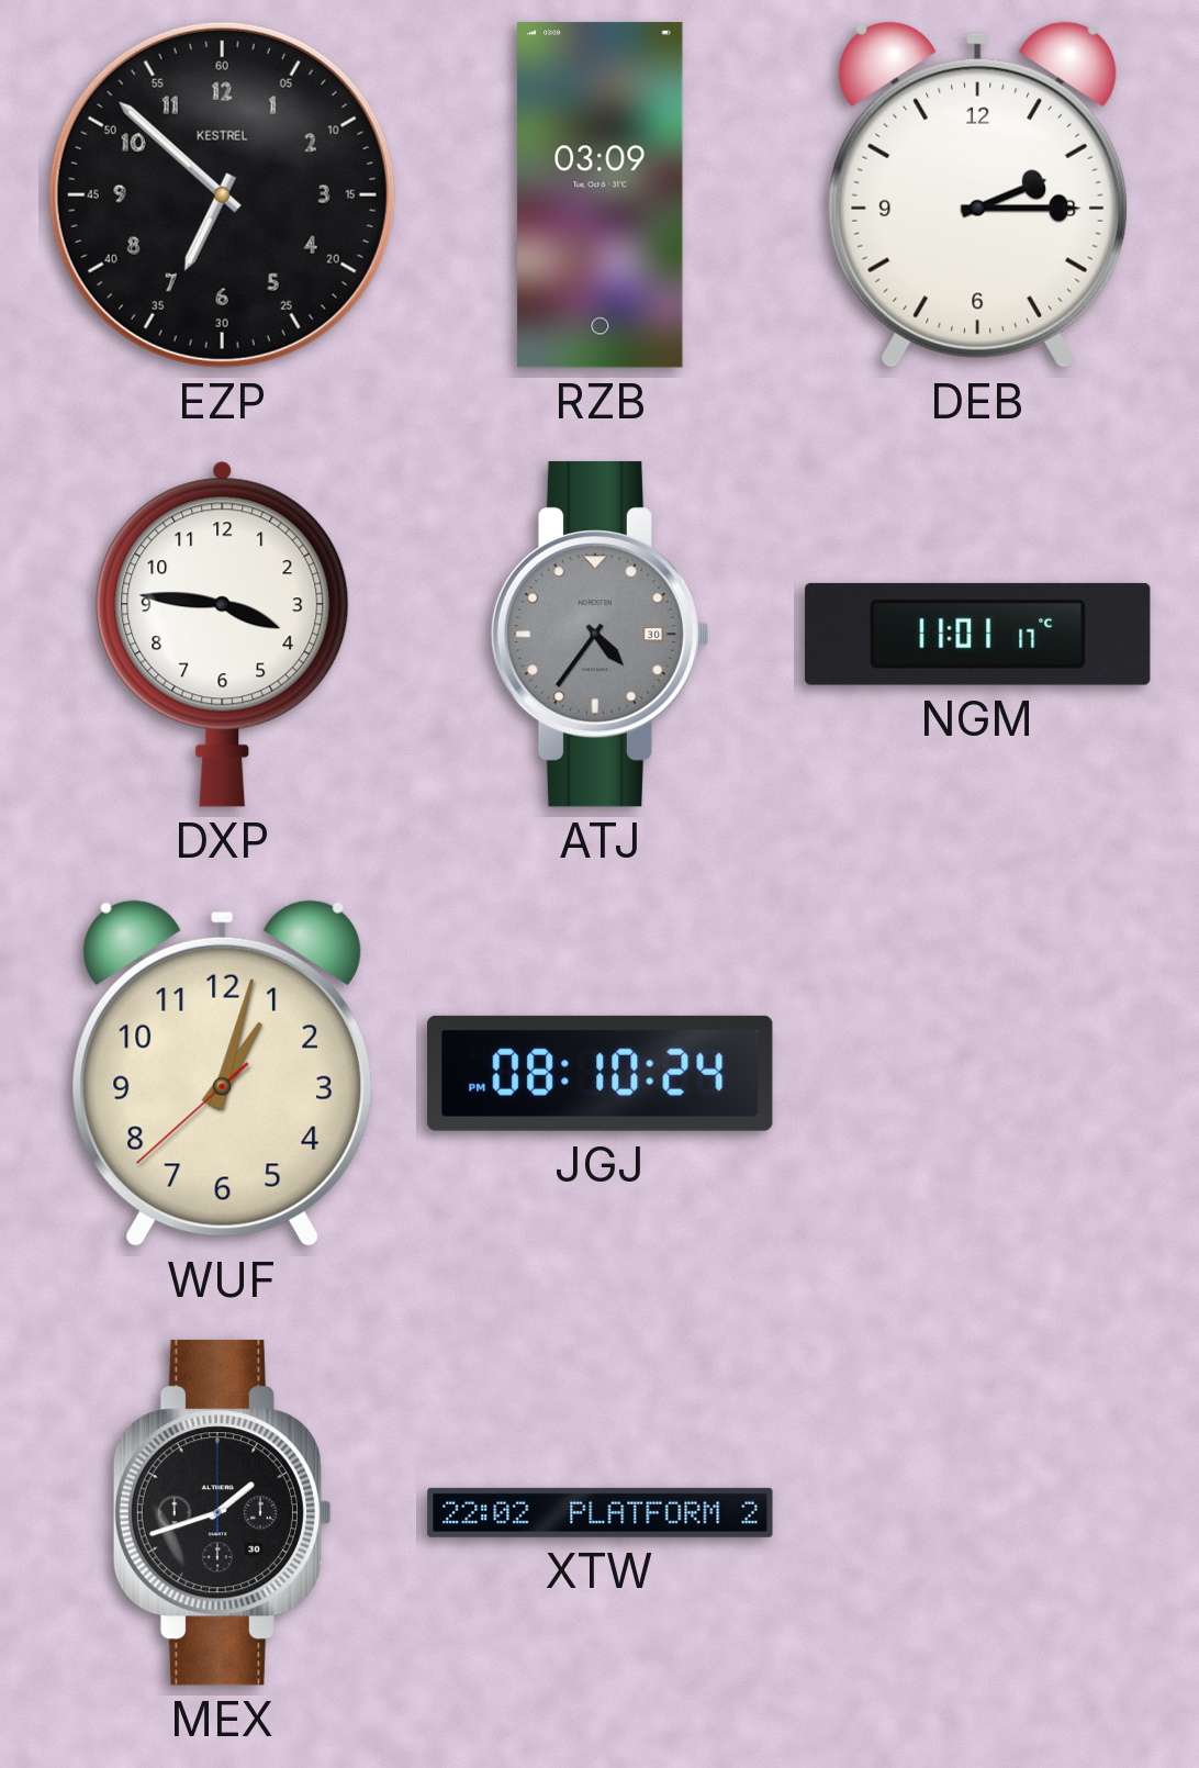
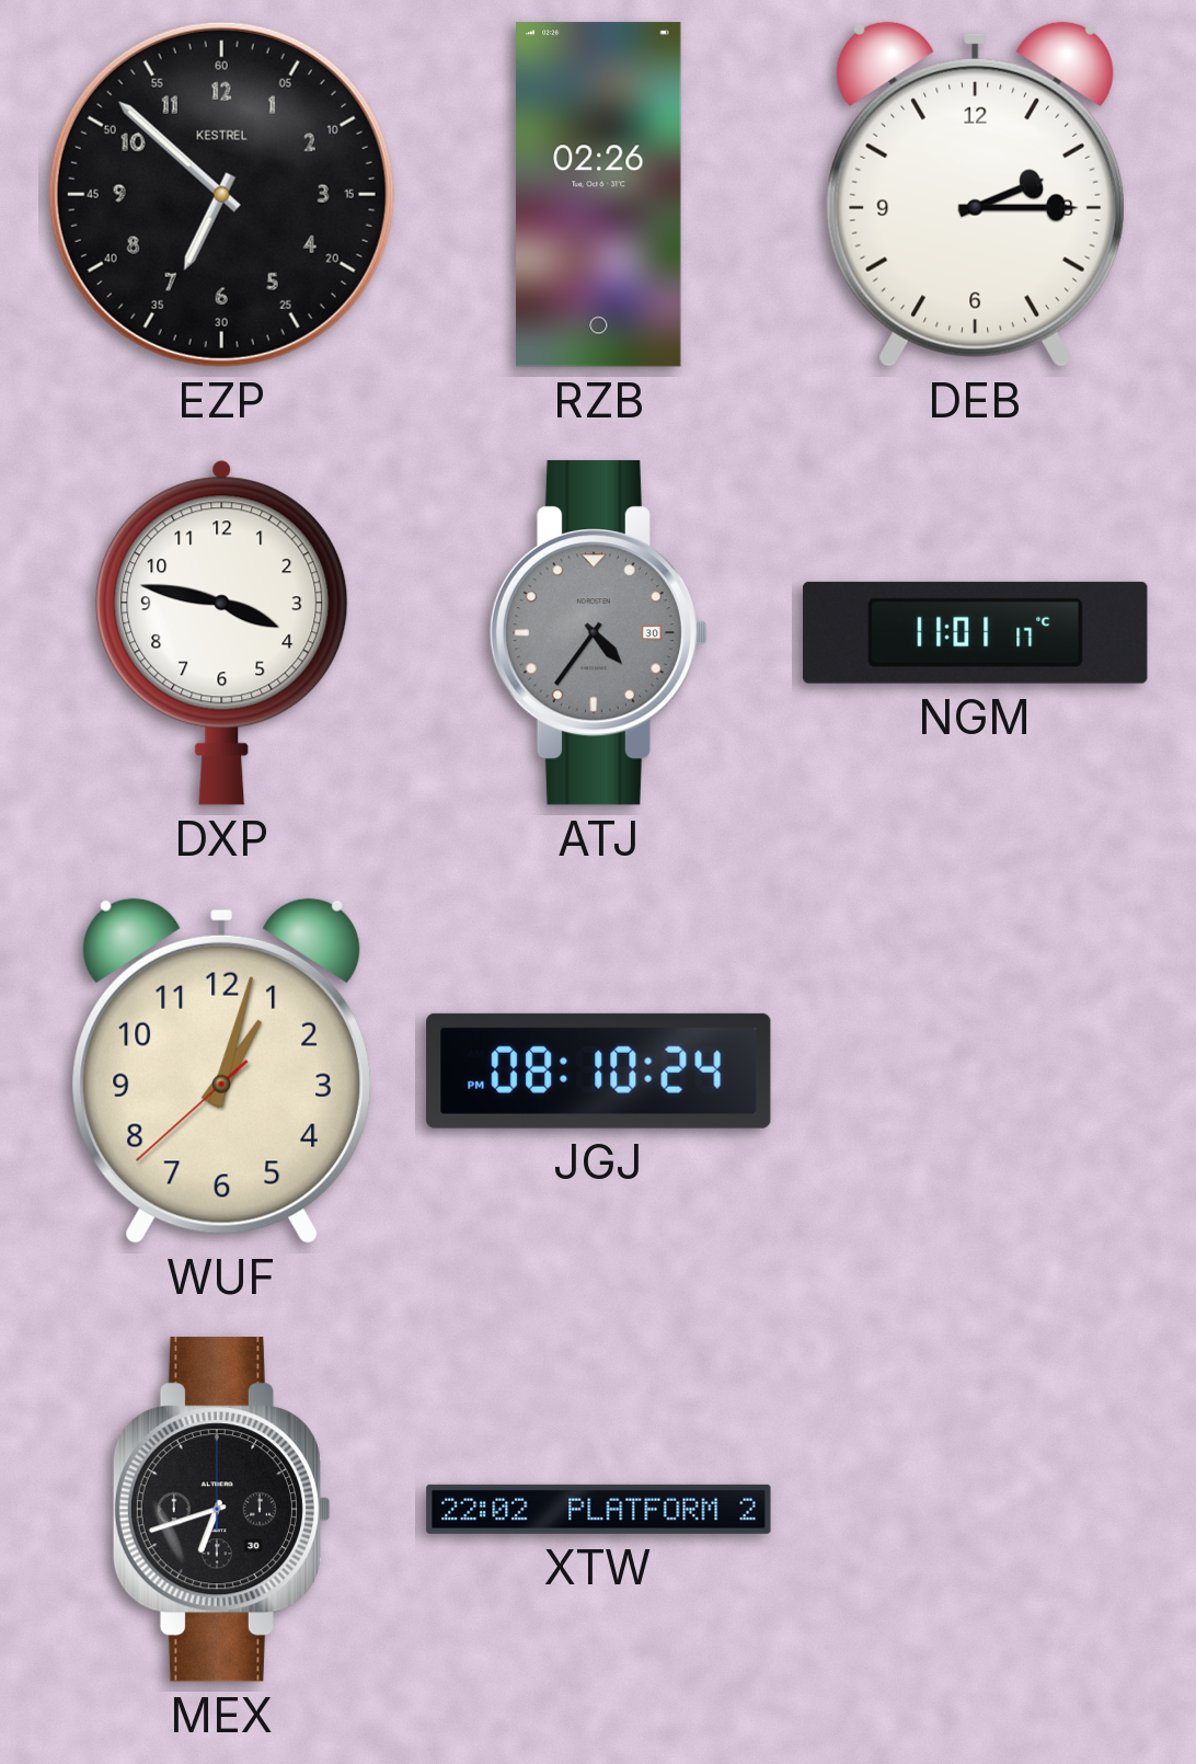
RZB: 03:09 -> 02:26 (599, 195)
DXP: 3:46 -> 3:47 (222, 632)
MEX: 1:42 -> 6:42 (221, 1510)
